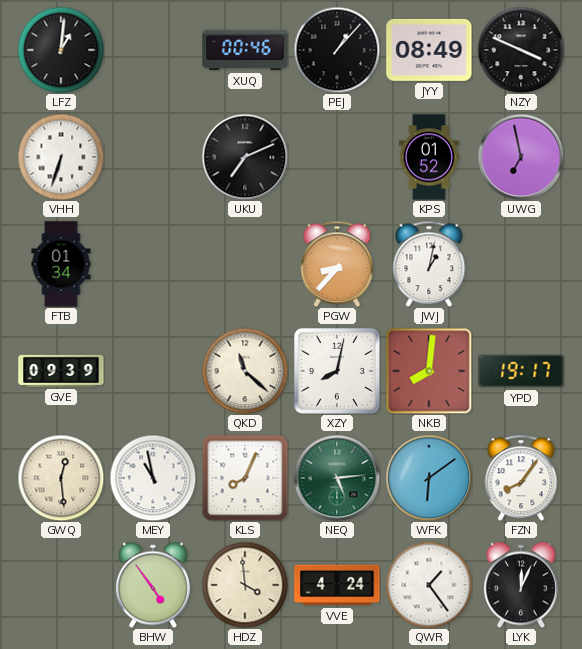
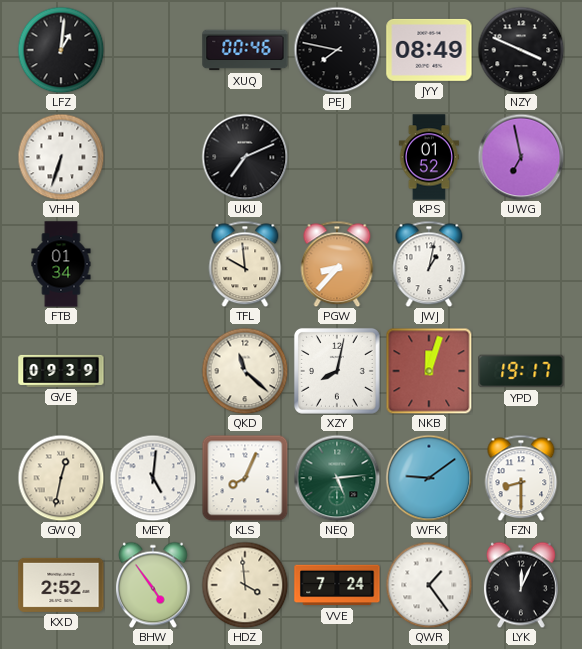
PEJ: 1:07 -> 7:47 (337, 50)
TFL: none -> 9:59 (245, 264)
NKB: 8:01 -> 12:03 (429, 371)
GWQ: 12:29 -> 12:32 (61, 478)
MEY: 10:58 -> 5:01 (153, 478)
WFK: 6:09 -> 9:09 (429, 478)
FZN: 8:06 -> 8:30 (521, 478)
KXD: none -> 2:52 (61, 585)
VVE: 4:24 -> 7:24 (337, 585)
